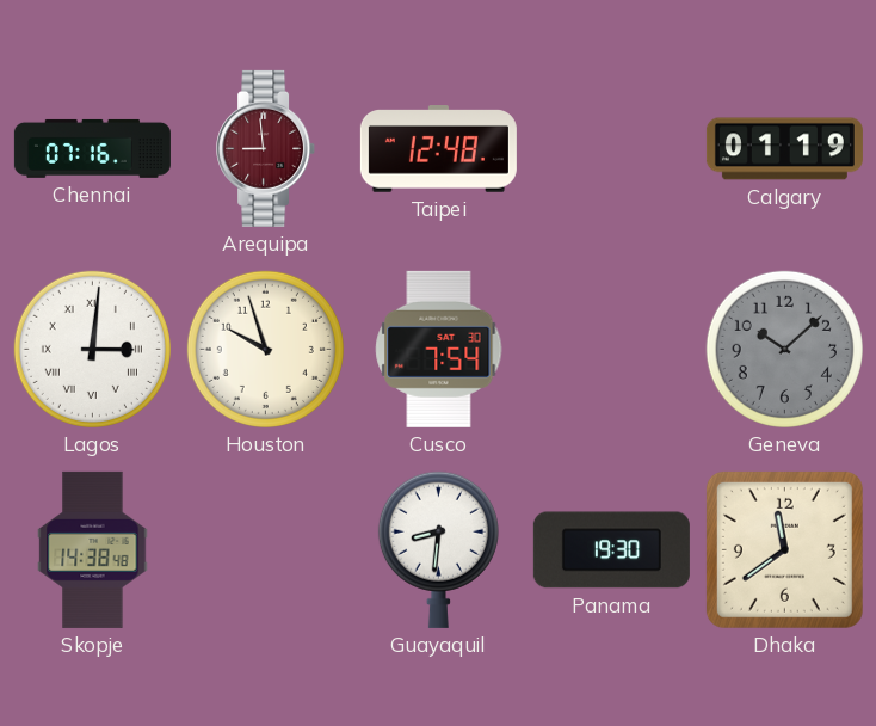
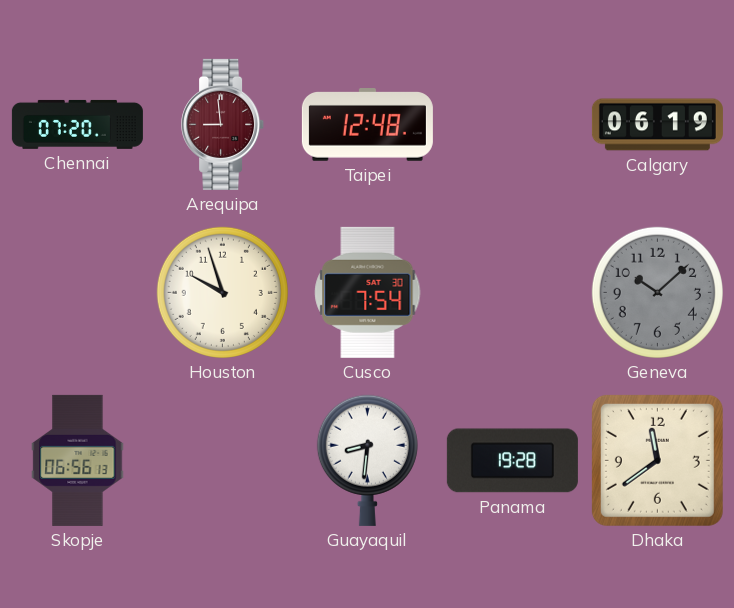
Chennai: 07:16 -> 07:20 (77, 124)
Calgary: 01:19 -> 06:19 (657, 125)
Lagos: 3:01 -> none (92, 349)
Skopje: 14:38 -> 06:56 (78, 460)
Panama: 19:30 -> 19:28 (512, 461)
